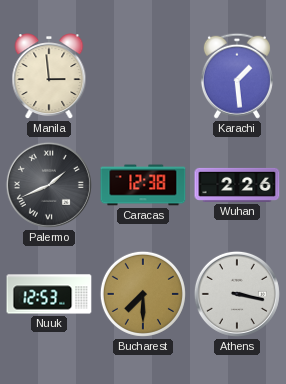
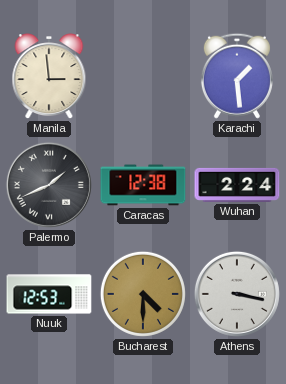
Wuhan: 2:26 -> 2:24 (237, 185)
Bucharest: 7:30 -> 4:30 (143, 294)
